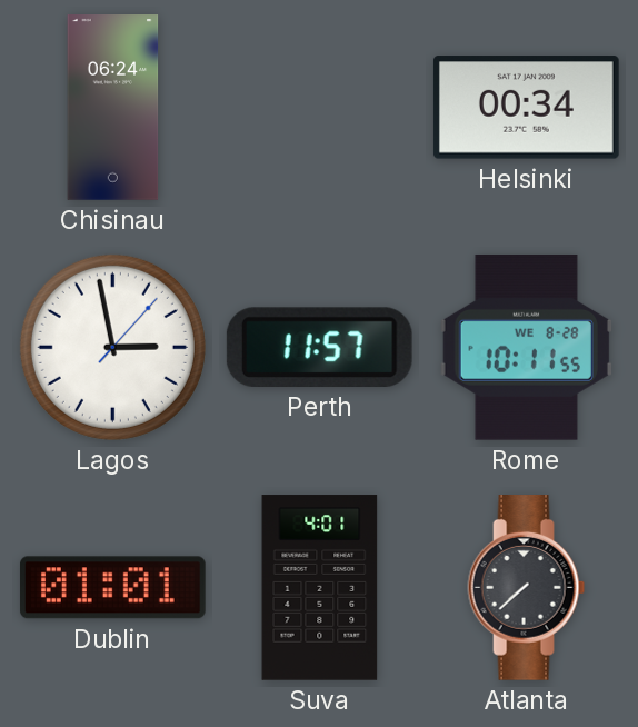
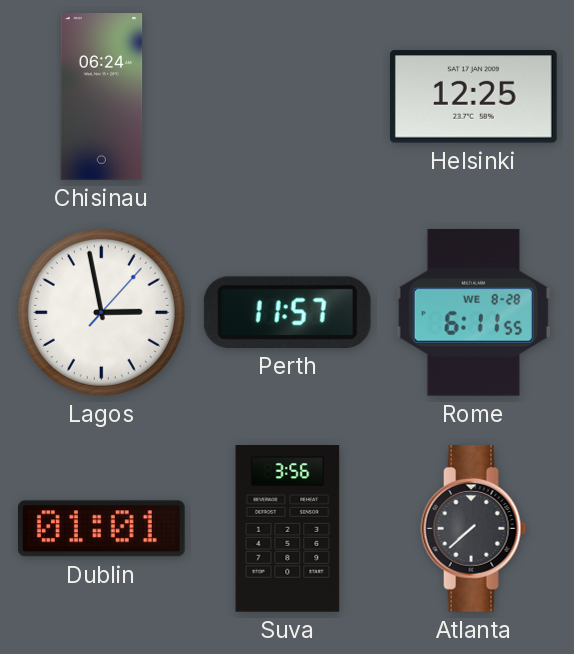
Helsinki: 00:34 -> 12:25 (473, 97)
Rome: 10:11 -> 6:11 (473, 312)
Suva: 4:01 -> 3:56 (288, 529)
